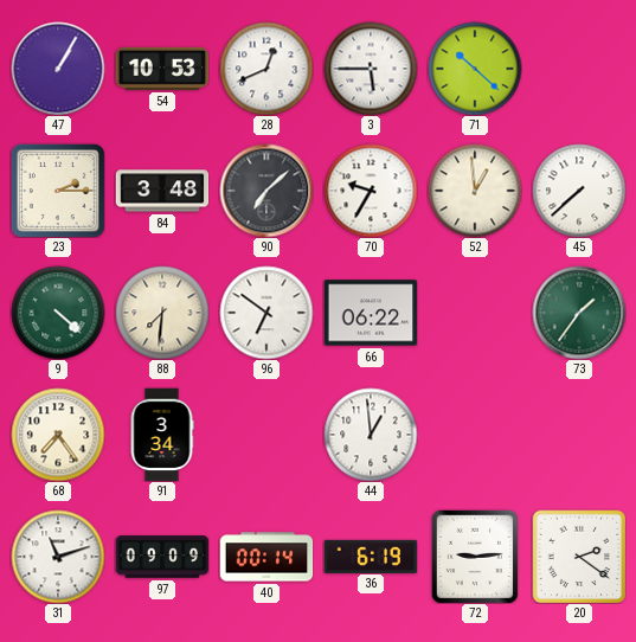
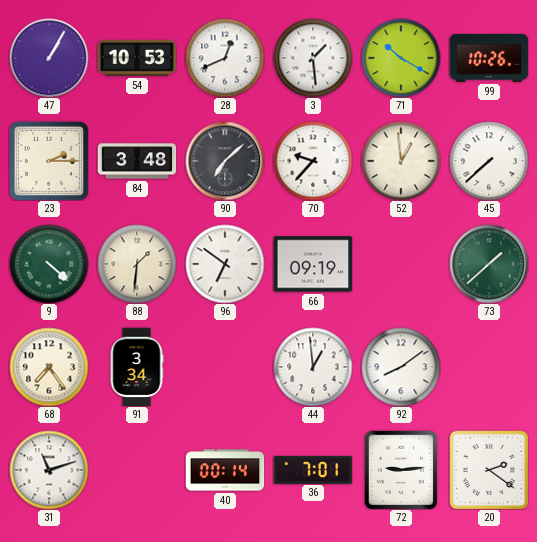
3: 5:45 -> 1:29 (313, 58)
71: 10:22 -> 10:20 (401, 58)
99: none -> 10:26 (489, 58)
70: 9:35 -> 9:37 (313, 161)
88: 7:31 -> 1:31 (137, 264)
66: 06:22 -> 09:19 (313, 264)
73: 1:36 -> 1:38 (489, 264)
92: none -> 8:09 (401, 367)
97: 09:09 -> none (162, 557)
36: 6:19 -> 7:01 (313, 469)
